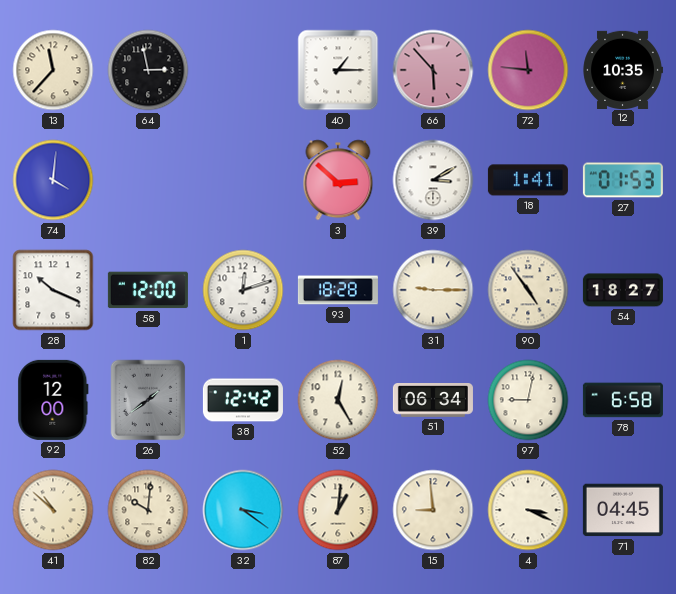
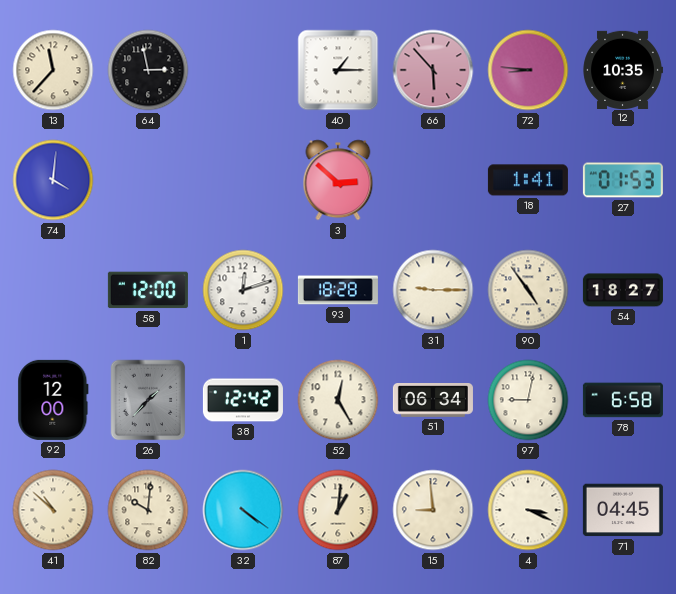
72: 11:46 -> 8:46 (528, 70)
39: 3:10 -> none (433, 180)
28: 10:19 -> none (53, 290)
26: 1:39 -> 1:37 (148, 400)
32: 3:21 -> 4:21 (243, 510)
